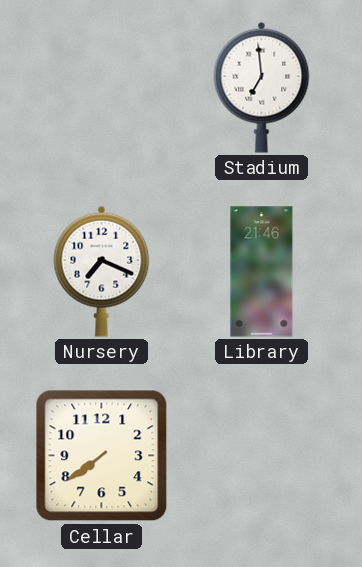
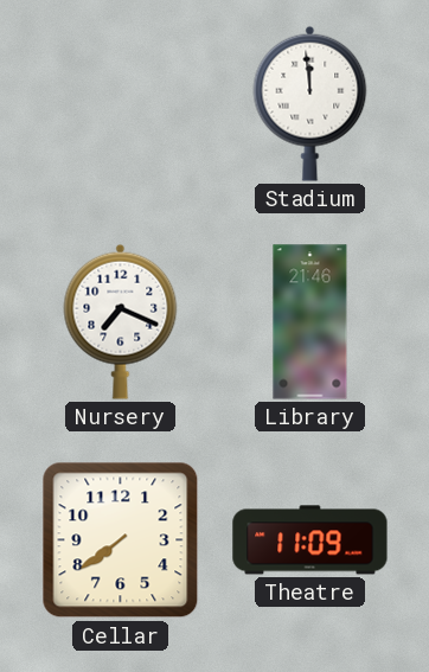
Stadium: 6:59 -> 11:59 (310, 103)
Theatre: none -> 11:09 (310, 540)
